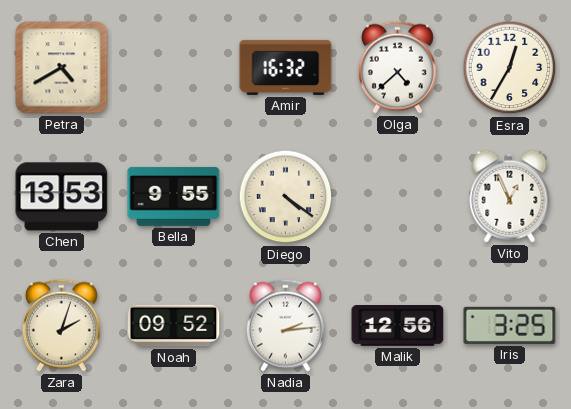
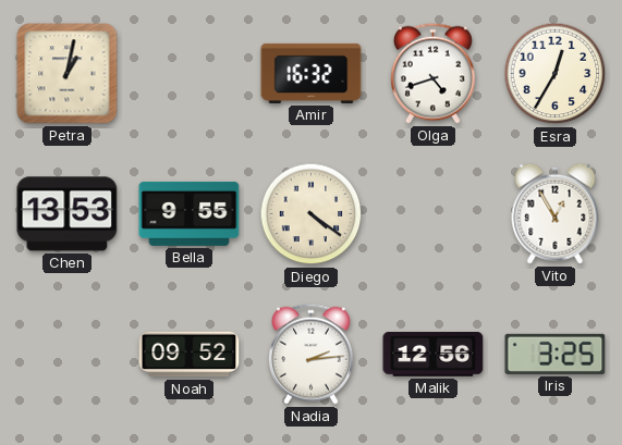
Petra: 4:40 -> 1:02 (68, 74)
Olga: 4:38 -> 4:42 (432, 73)
Vito: 12:56 -> 12:55 (556, 213)
Zara: 2:03 -> none (61, 325)
